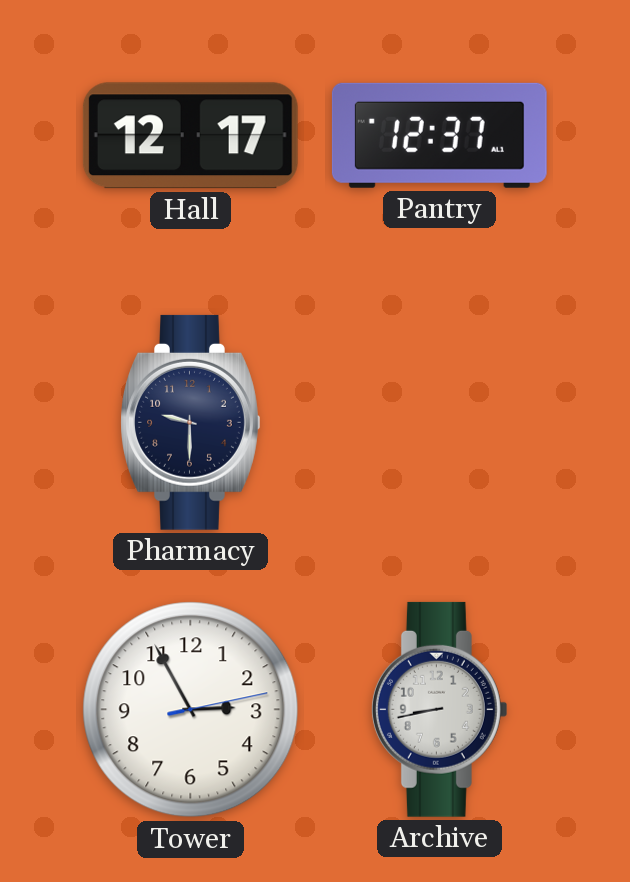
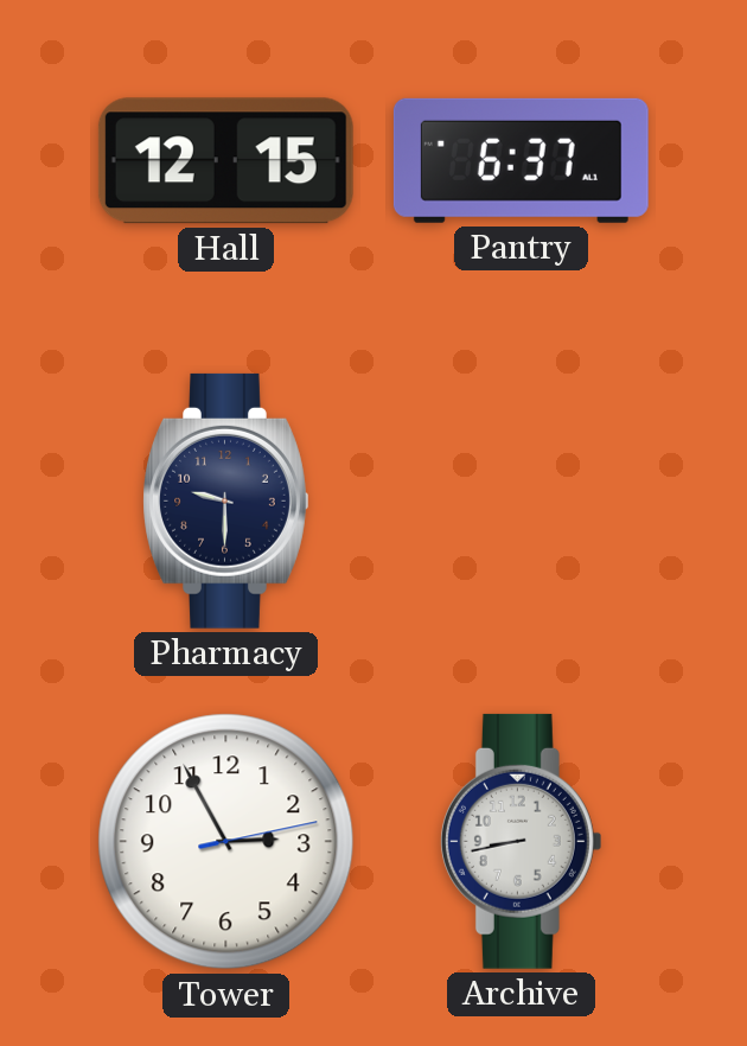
Hall: 12:17 -> 12:15 (225, 161)
Pantry: 12:37 -> 6:37 (521, 160)
